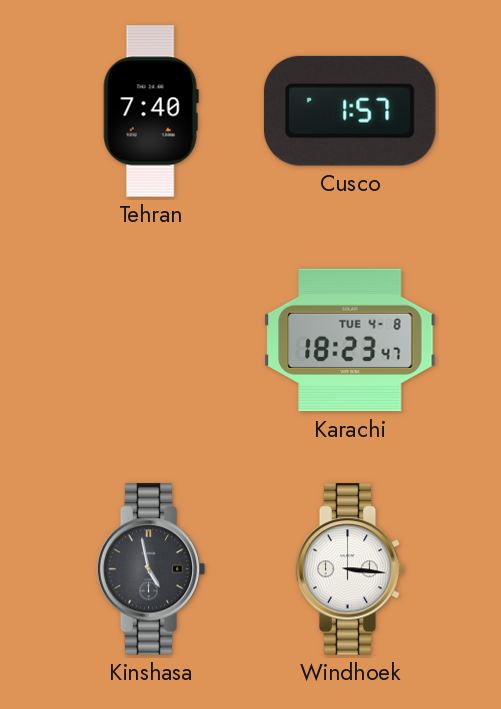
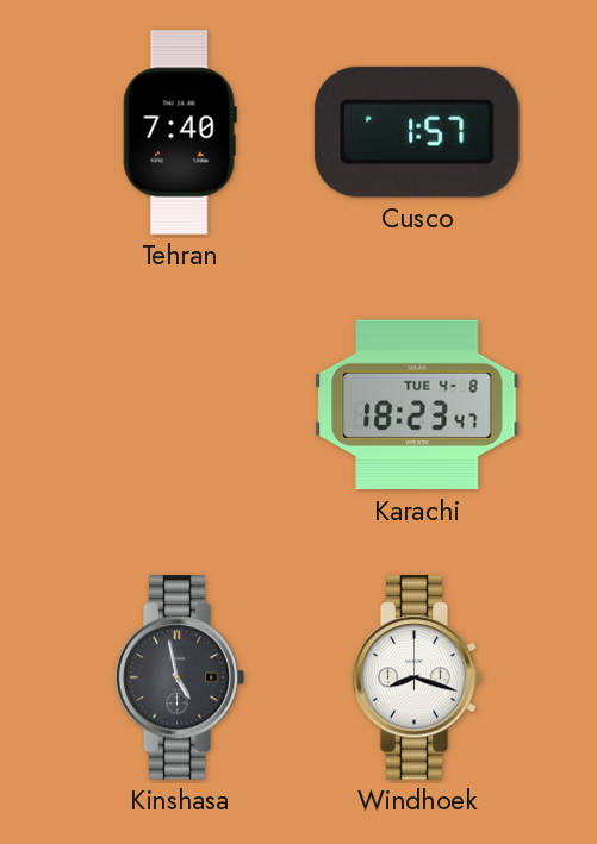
Windhoek: 3:16 -> 8:18 (417, 677)
